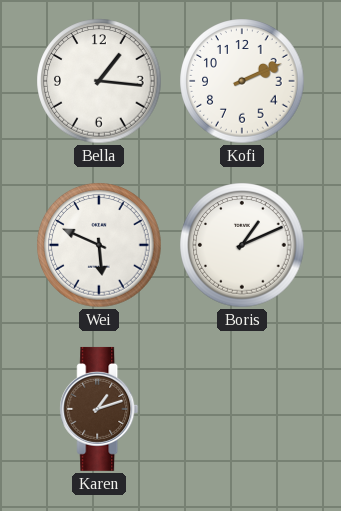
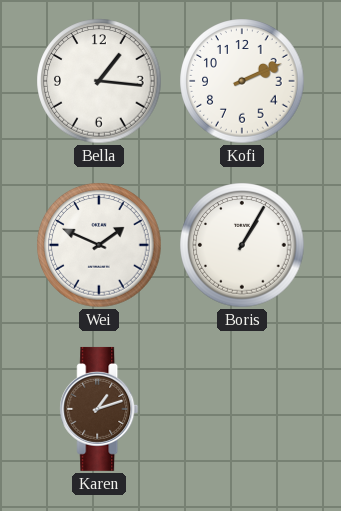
Wei: 5:49 -> 1:49 (99, 245)
Boris: 1:11 -> 1:05 (242, 245)
